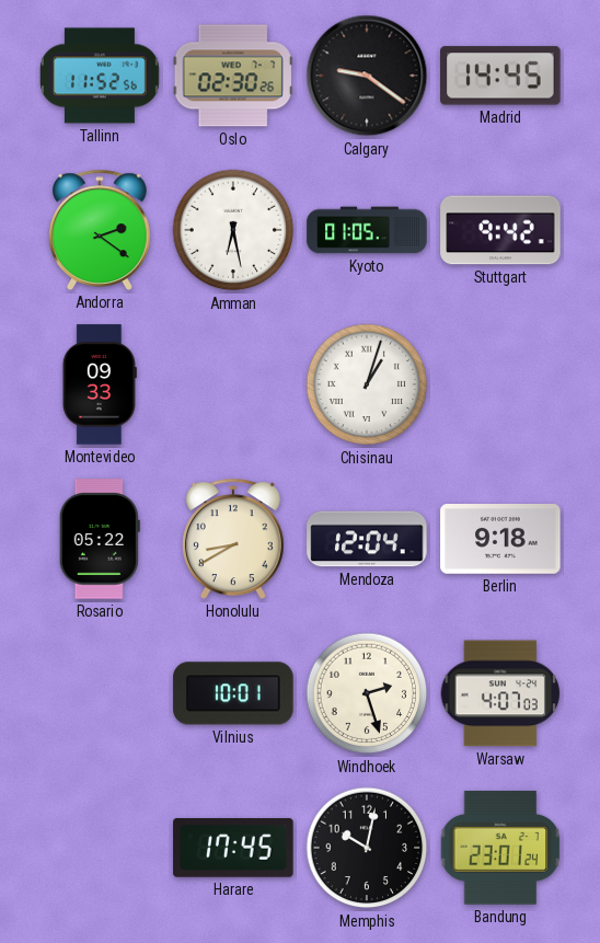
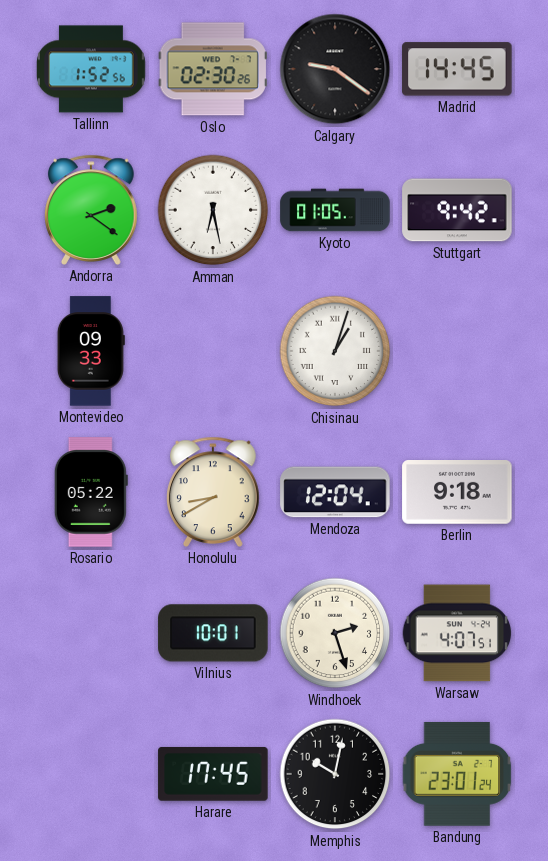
Tallinn: 11:52 -> 1:52 (92, 69)
Warsaw: 4:07:03 -> 4:07:51 (457, 633)
